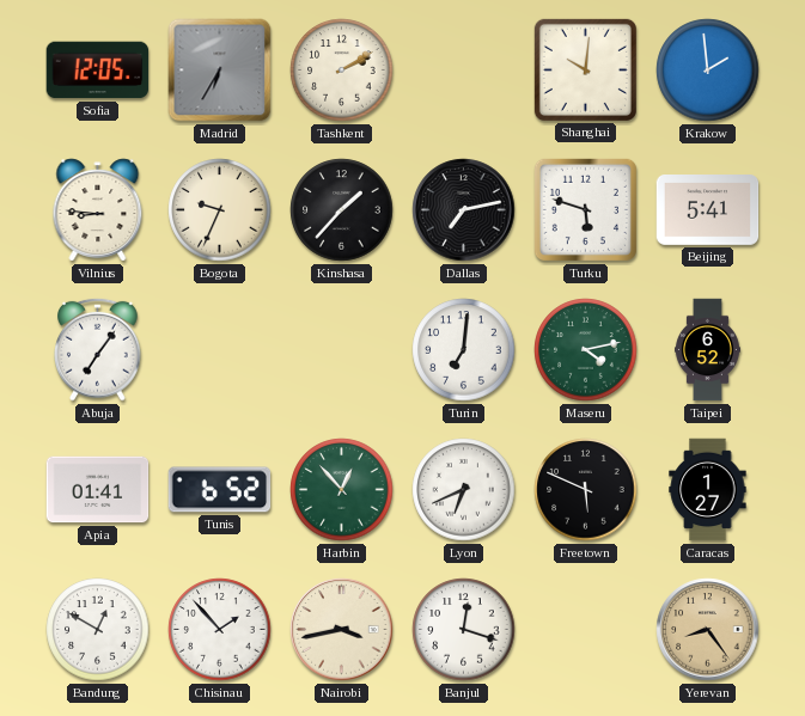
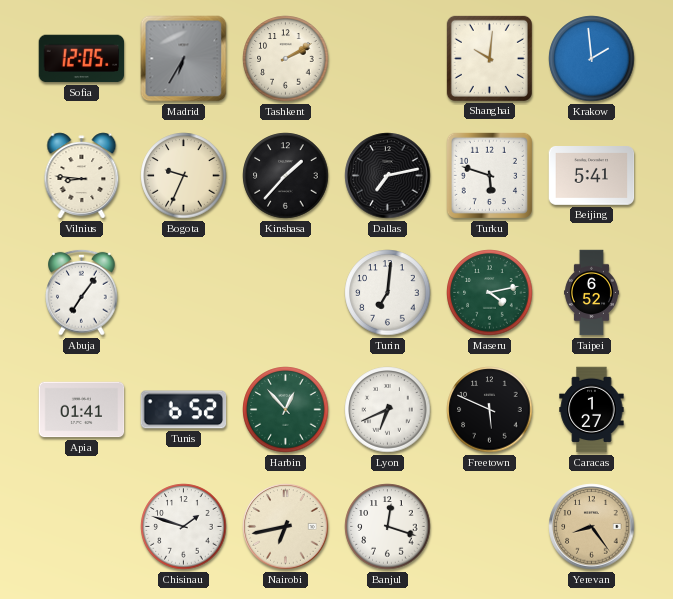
Bandung: 12:50 -> none (98, 630)
Chisinau: 1:53 -> 1:48 (184, 527)
Nairobi: 3:43 -> 6:43 (286, 527)
